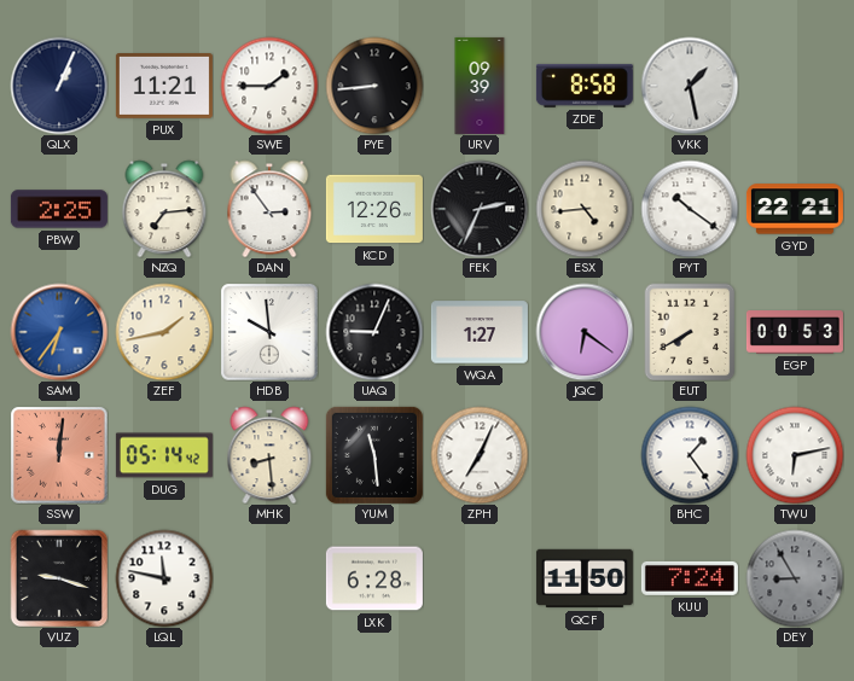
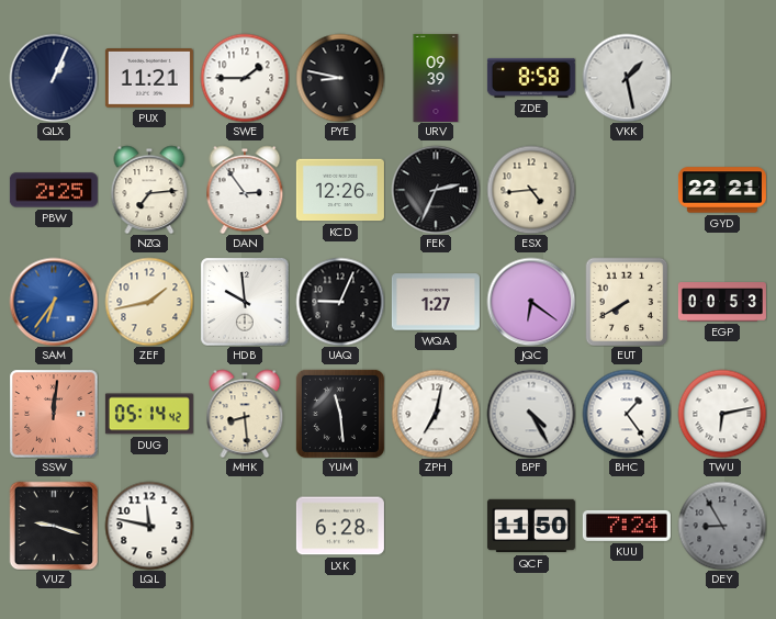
PYE: 8:44 -> 8:47 (340, 78)
PYT: 10:21 -> none (690, 209)
ZPH: 7:04 -> 7:02 (436, 414)
BPF: none -> 4:25 (531, 414)
